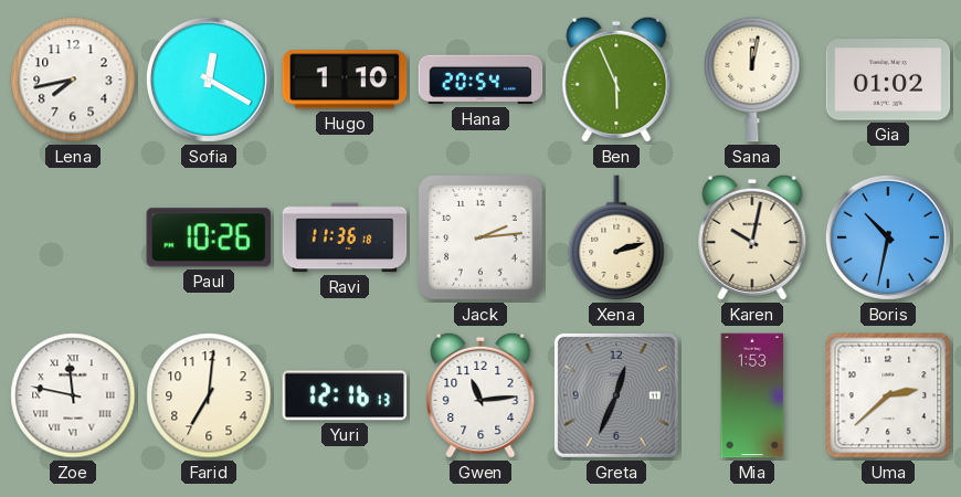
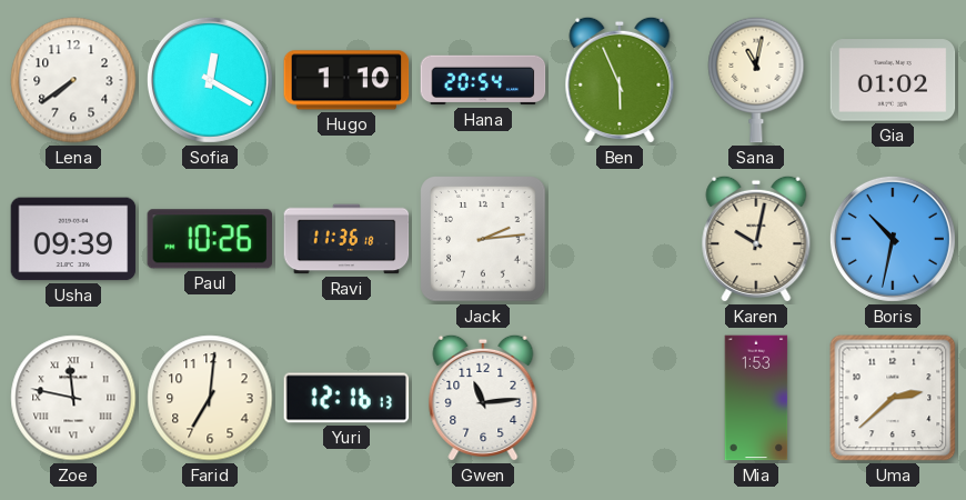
Lena: 7:43 -> 7:39 (73, 80)
Sana: 12:02 -> 11:02 (756, 80)
Usha: none -> 09:39 (73, 239)
Xena: 2:12 -> none (616, 239)
Greta: 12:34 -> none (616, 395)
